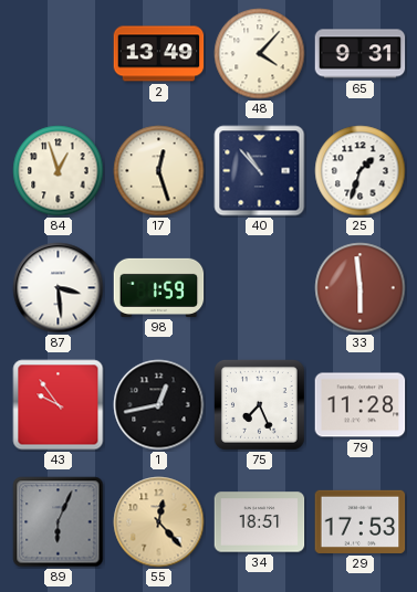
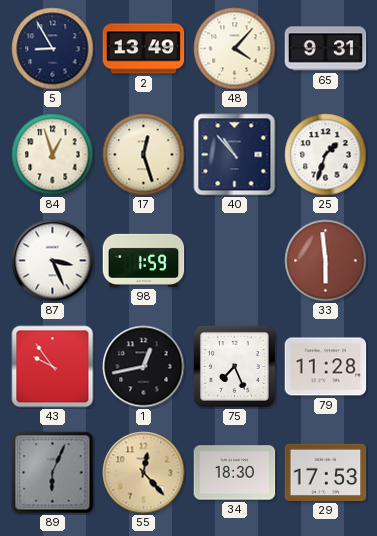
5: none -> 8:55 (53, 49)
87: 3:29 -> 3:26 (53, 261)
34: 18:51 -> 18:30 (235, 473)
